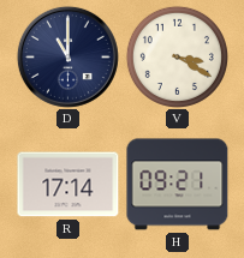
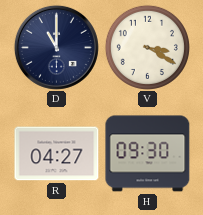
R: 17:14 -> 04:27 (57, 154)
H: 09:21 -> 09:30 (148, 154)
